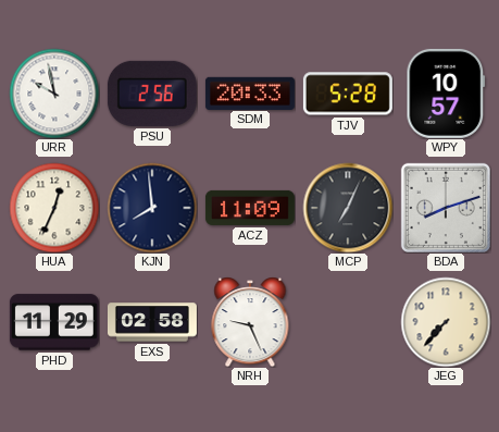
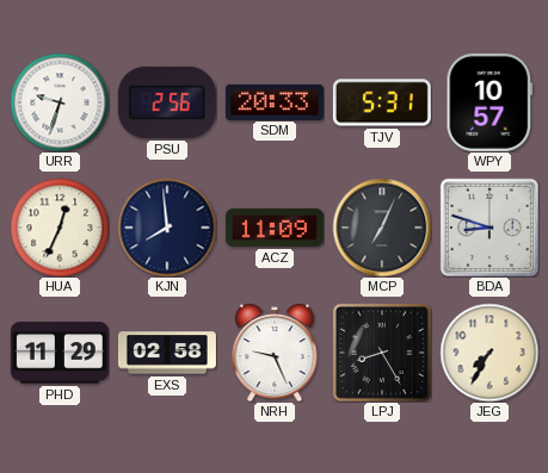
URR: 9:58 -> 9:33 (60, 102)
TJV: 5:28 -> 5:31 (382, 102)
BDA: 8:12 -> 8:48 (489, 228)
LPJ: none -> 8:25 (382, 353)
JEG: 7:37 -> 7:35 (489, 353)
